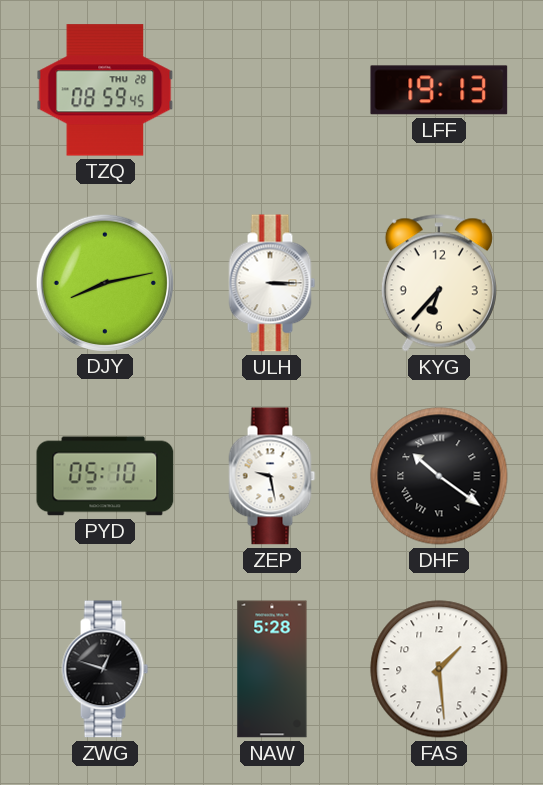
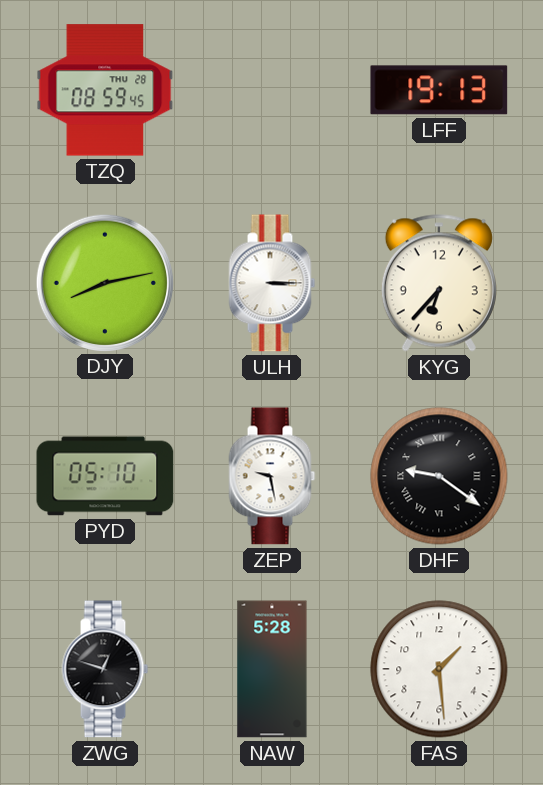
DHF: 10:21 -> 9:21 (439, 476)
